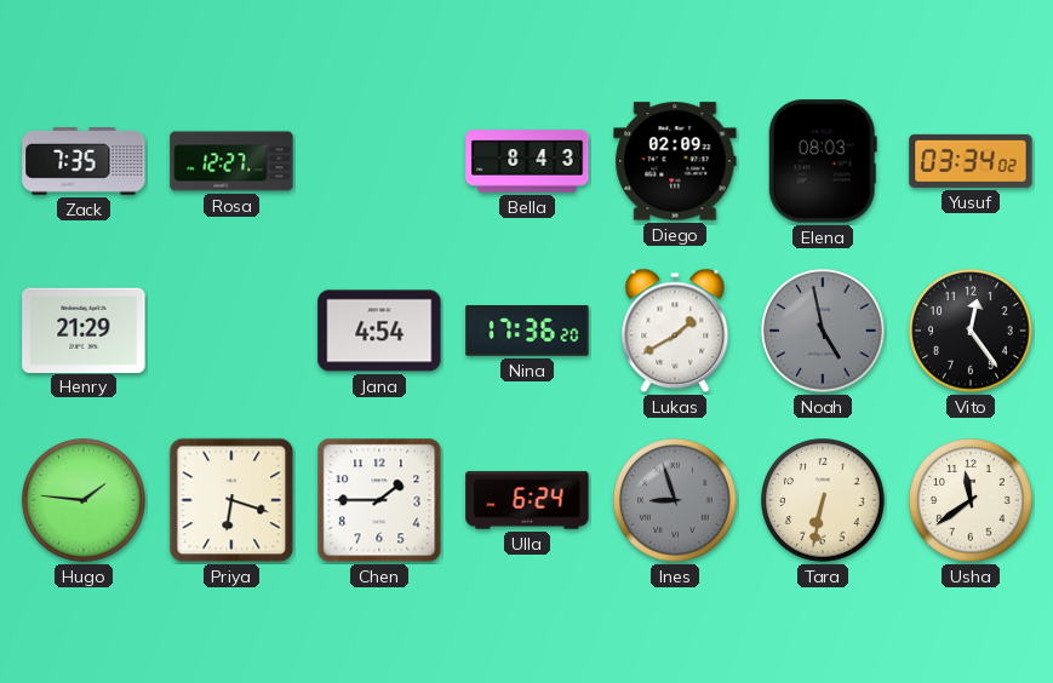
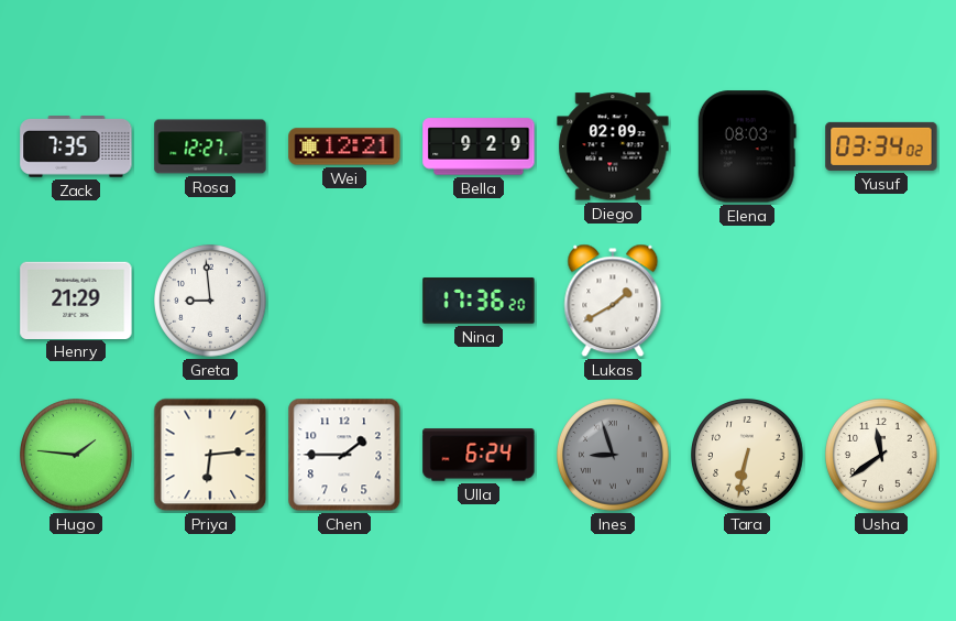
Wei: none -> 12:21 (344, 146)
Bella: 8:43 -> 9:29 (479, 146)
Greta: none -> 8:59 (211, 302)
Jana: 4:54 -> none (379, 331)
Noah: 4:58 -> none (824, 332)
Vito: 12:24 -> none (972, 332)
Priya: 6:18 -> 6:14 (210, 455)
